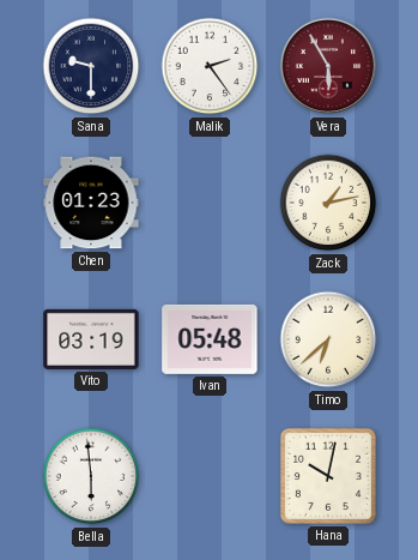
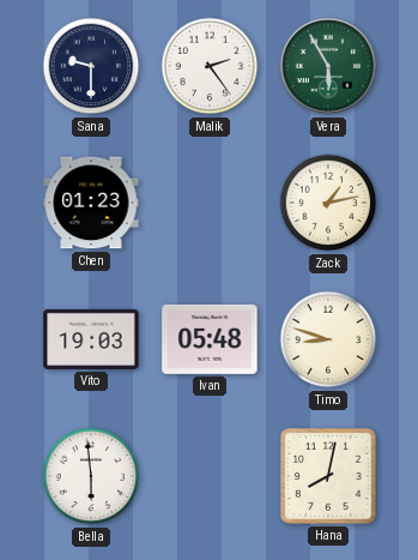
Vera dial: burgundy -> green (328, 66)
Vito: 03:19 -> 19:03 (91, 339)
Timo: 6:38 -> 8:48 (328, 339)
Hana: 10:02 -> 8:02 (328, 476)
